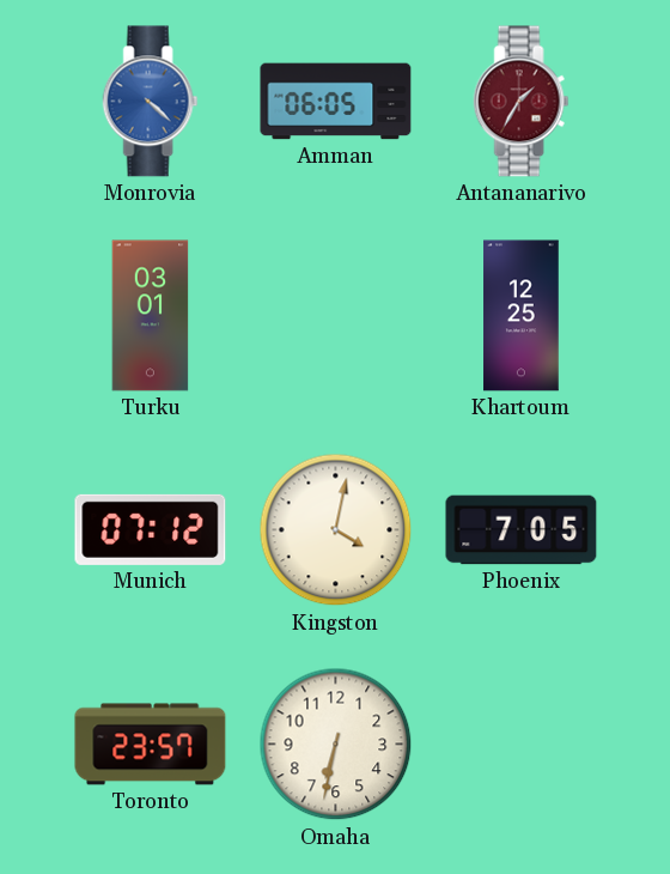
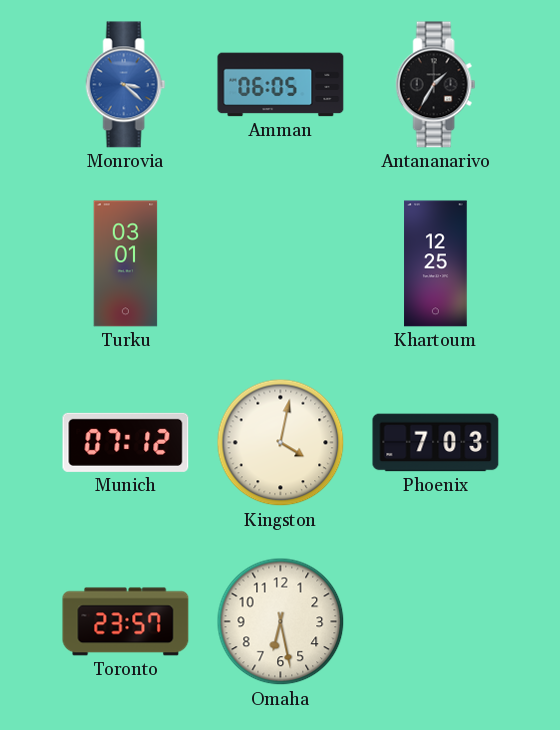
Monrovia: 4:22 -> 3:22 (126, 85)
Antananarivo dial: burgundy -> black (436, 85)
Phoenix: 7:05 -> 7:03 (436, 443)
Omaha: 6:32 -> 6:28 (281, 622)
